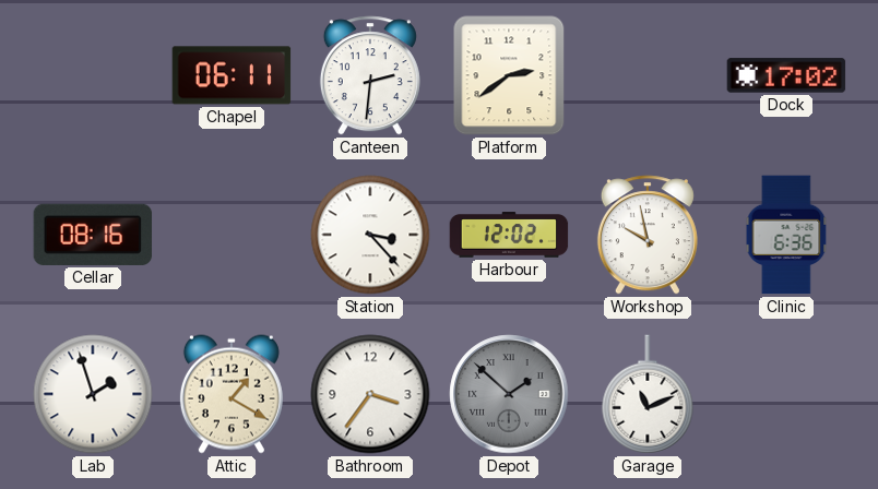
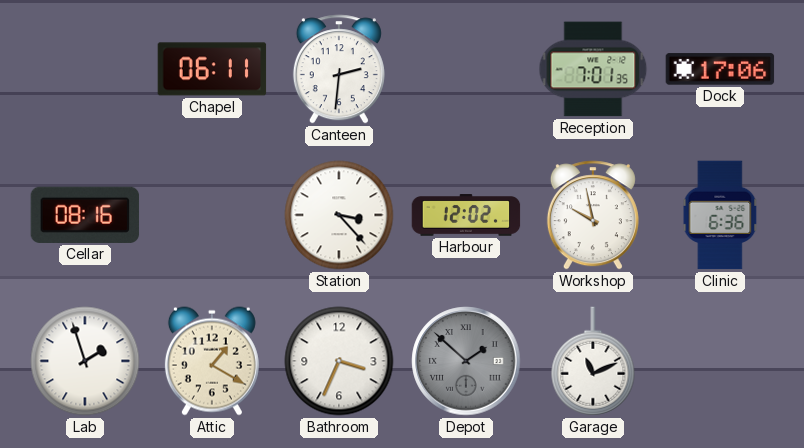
Platform: 2:39 -> none (509, 75)
Reception: none -> 7:01 (593, 69)
Dock: 17:02 -> 17:06 (720, 69)
Bathroom: 3:36 -> 3:34 (339, 361)
